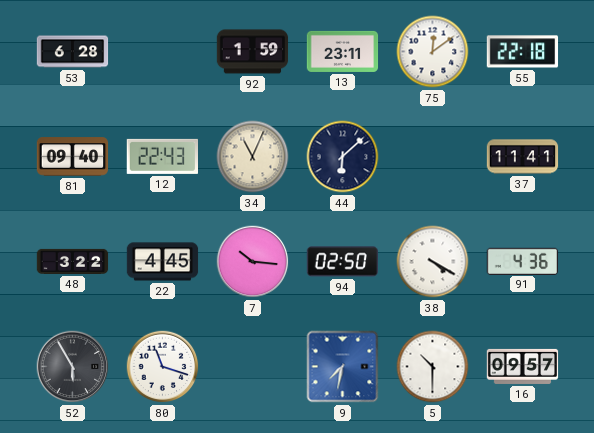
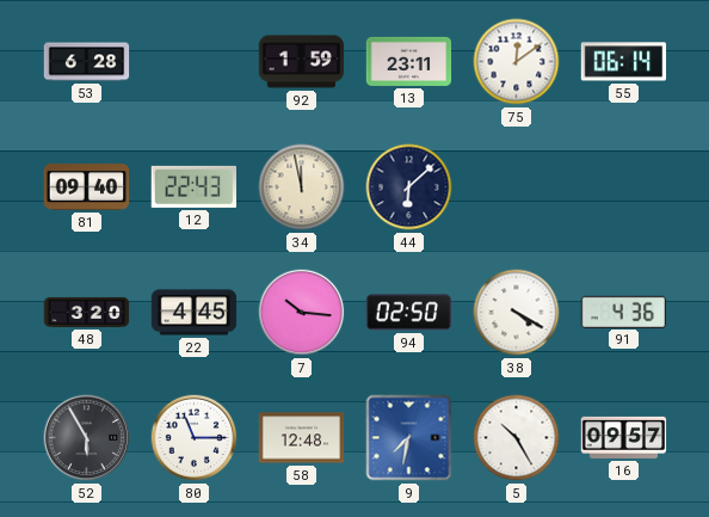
55: 22:18 -> 06:14 (624, 62)
34: 11:04 -> 11:58 (302, 187)
37: 11:41 -> none (523, 157)
48: 3:22 -> 3:20 (87, 312)
80: 11:18 -> 11:15 (195, 438)
58: none -> 12:48 (302, 438)
5: 10:30 -> 10:25 (517, 438)
